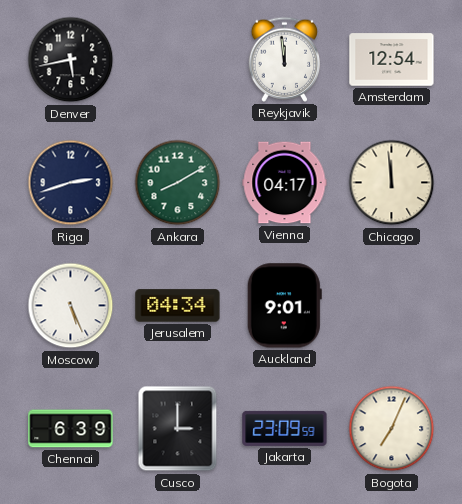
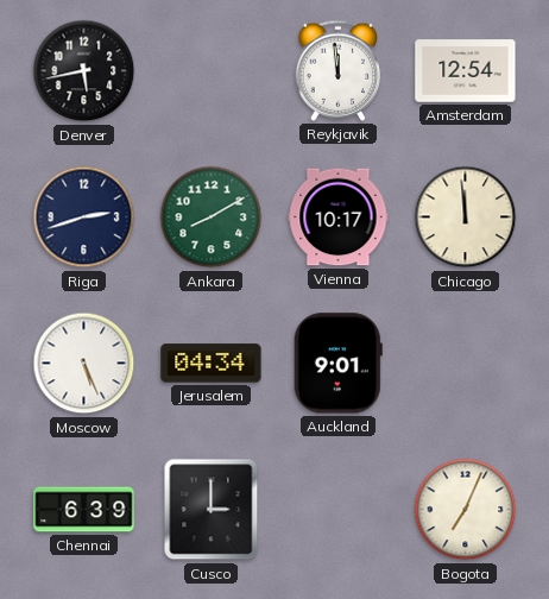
Vienna: 04:17 -> 10:17 (339, 217)
Jakarta: 23:09 -> none (285, 428)
